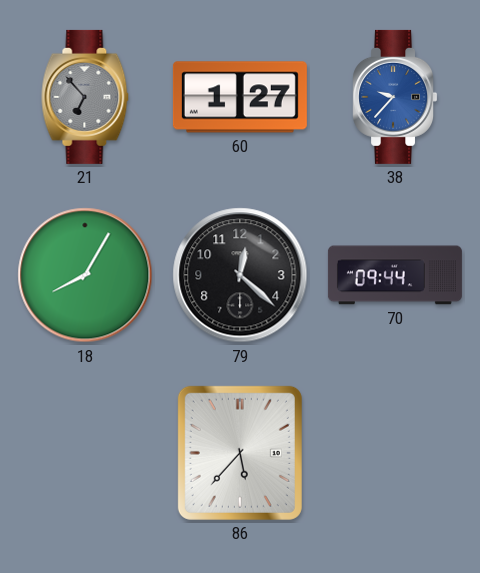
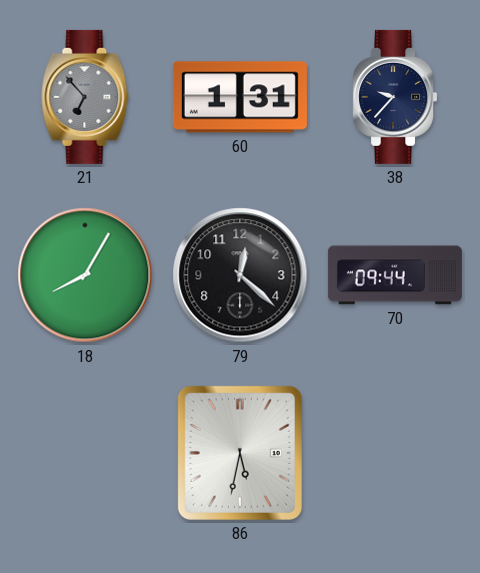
60: 1:27 -> 1:31 (240, 97)
38 dial: blue -> navy (395, 97)
86: 5:37 -> 5:32 (240, 453)
